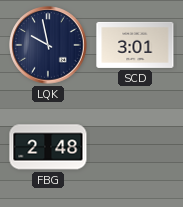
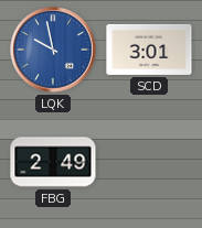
LQK dial: navy -> blue (53, 50)
FBG: 2:48 -> 2:49 (53, 162)
